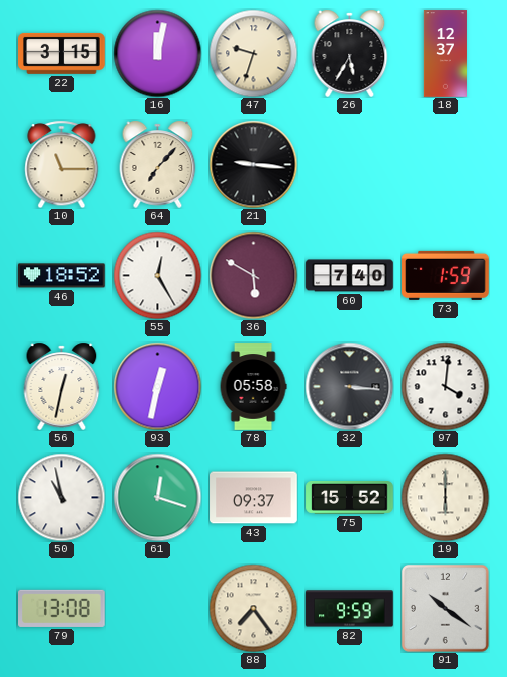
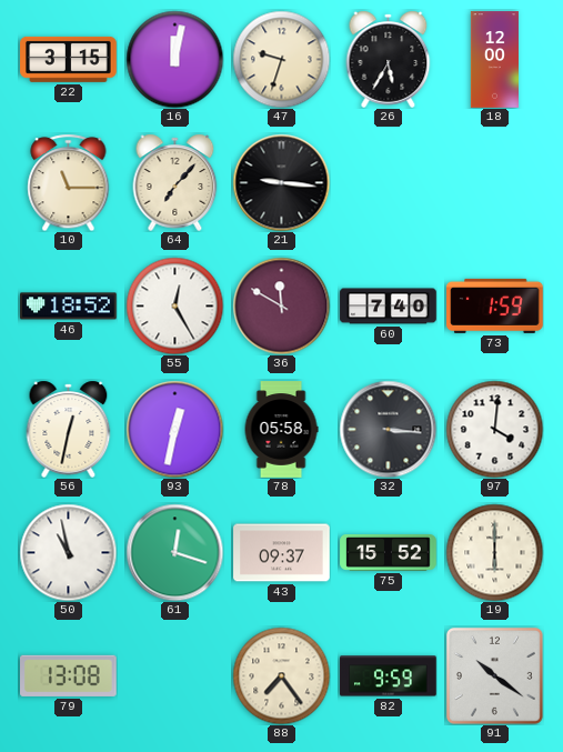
18: 12:37 -> 12:00 (494, 60)
36: 5:50 -> 11:50 (281, 305)
